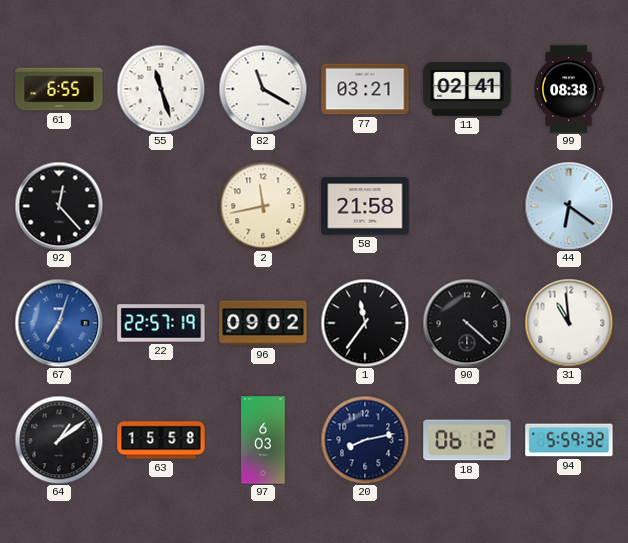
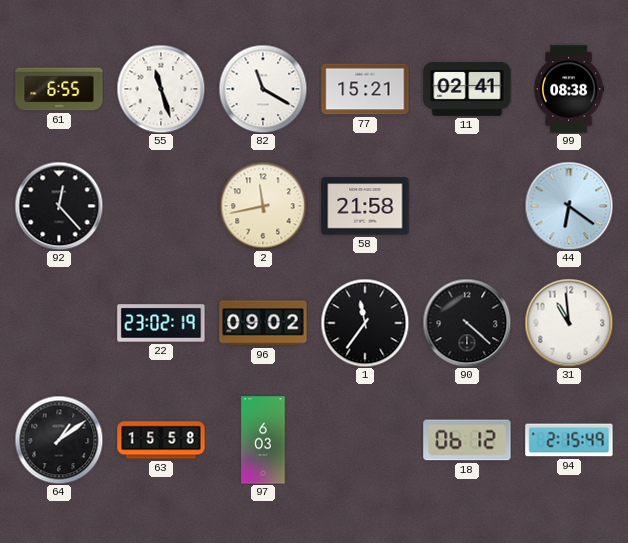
77: 03:21 -> 15:21 (365, 89)
67: 7:03 -> none (59, 323)
22: 22:57 -> 23:02 (161, 323)
20: 8:13 -> none (365, 440)
94: 5:59 -> 2:15 (569, 440)
